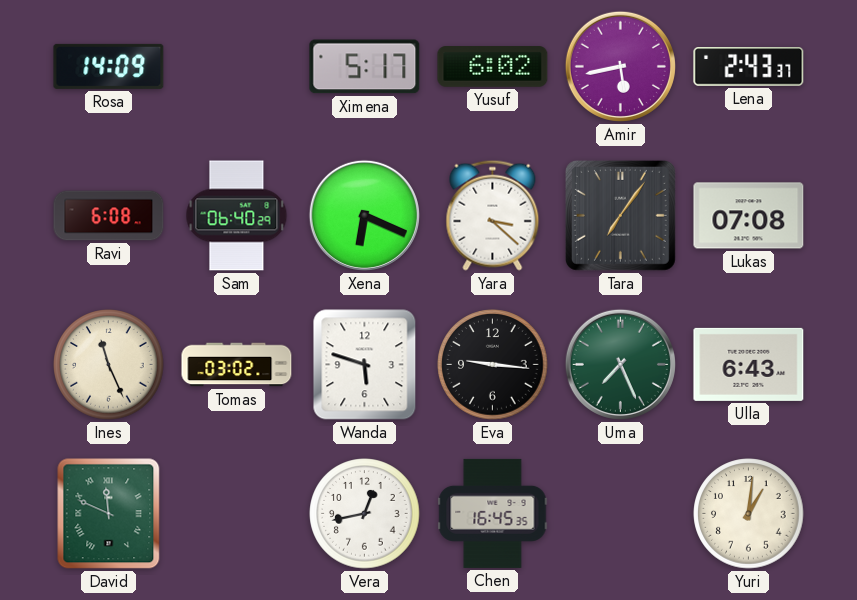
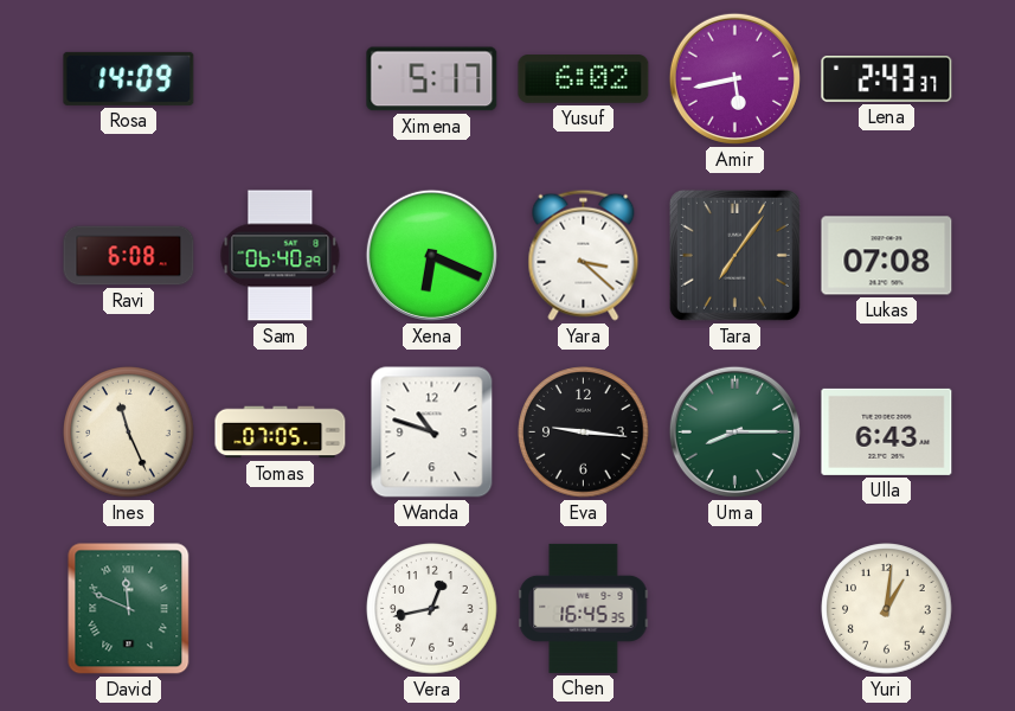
Tomas: 03:02 -> 07:05 (281, 433)
Wanda: 5:48 -> 10:48 (432, 433)
Uma: 7:26 -> 8:15 (734, 431)
